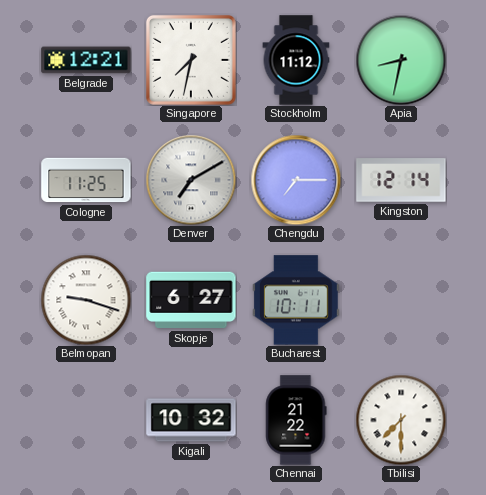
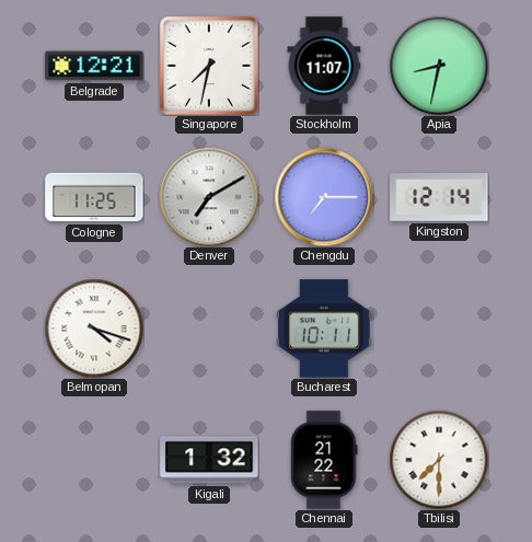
Stockholm: 11:12 -> 11:07 (324, 66)
Belmopan: 9:18 -> 4:18 (94, 328)
Skopje: 6:27 -> none (191, 300)
Kigali: 10:32 -> 1:32 (209, 460)
